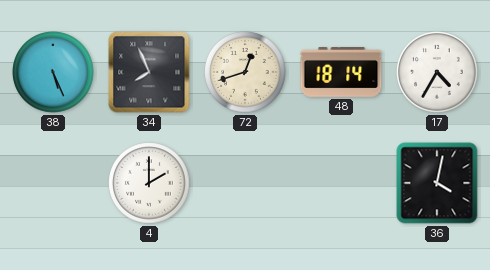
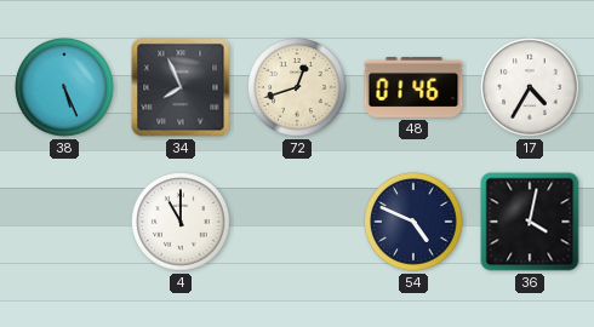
48: 18:14 -> 01:46 (413, 88)
4: 2:00 -> 11:00 (181, 222)
54: none -> 4:49 (413, 222)
